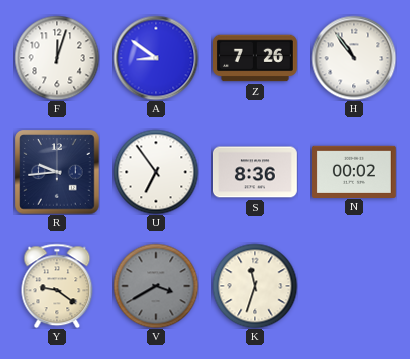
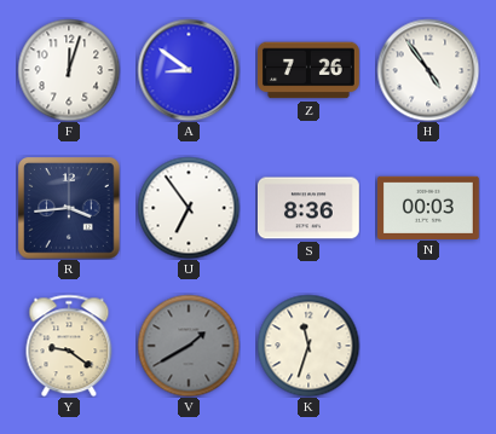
H: 10:54 -> 4:54 (428, 70)
R: 9:44 -> 3:44 (69, 208)
N: 00:02 -> 00:03 (429, 207)
V: 3:40 -> 1:40 (189, 346)
